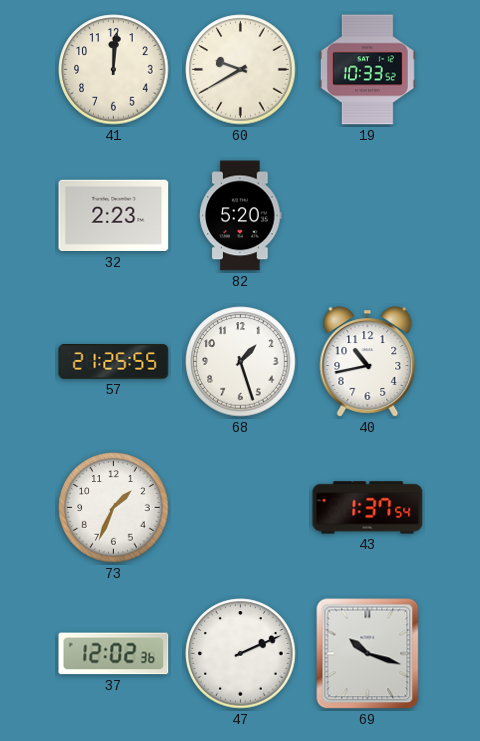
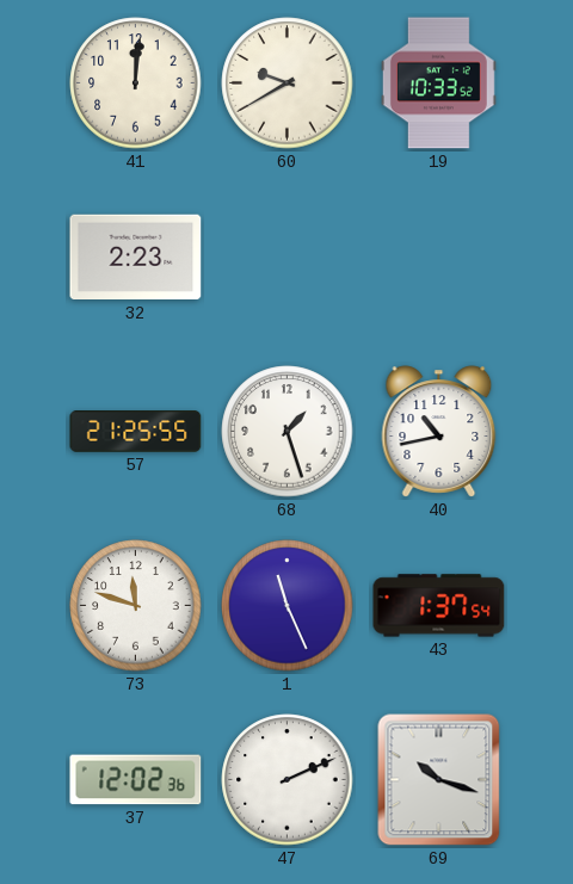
82: 5:20 -> none (241, 216)
73: 1:34 -> 11:48 (136, 606)
1: none -> 11:26 (288, 606)
